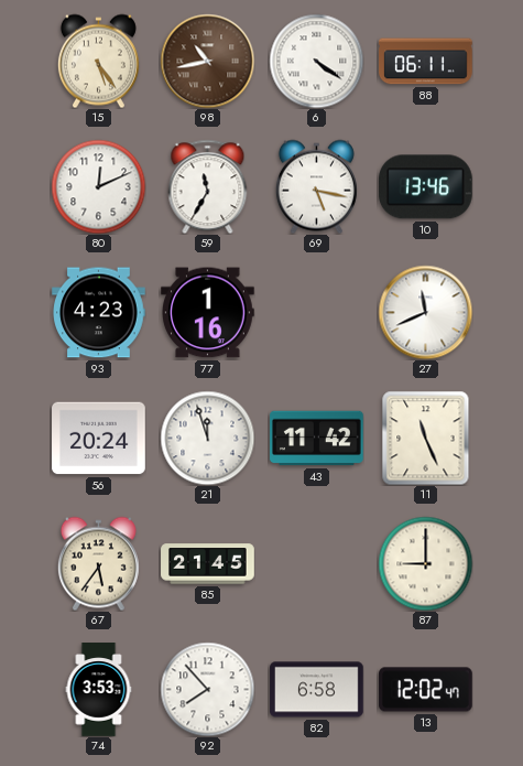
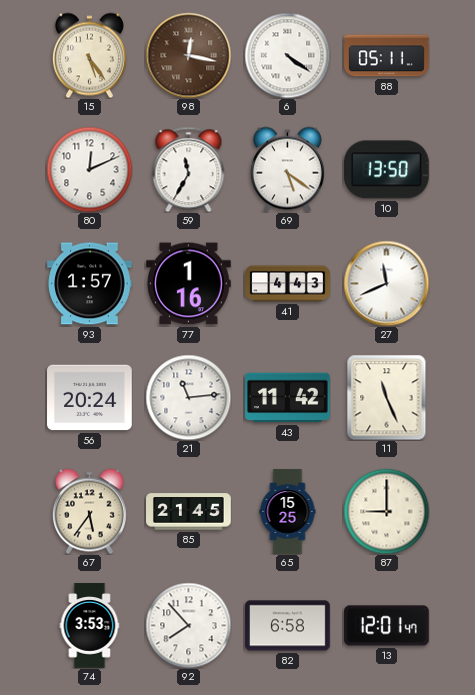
98: 10:43 -> 12:17 (188, 55)
88: 06:11 -> 05:11 (387, 56)
69: 5:17 -> 5:21 (287, 169)
10: 13:46 -> 13:50 (387, 170)
93: 4:23 -> 1:57 (90, 284)
41: none -> 4:43 (288, 284)
21: 11:57 -> 11:14 (188, 397)
65: none -> 15:25 (288, 512)
13: 12:02 -> 12:01 (387, 626)
